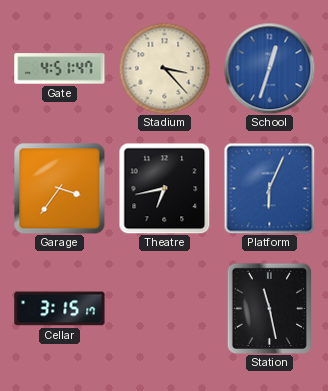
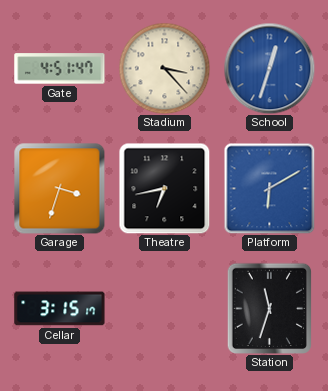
Garage: 3:36 -> 3:33 (59, 188)
Platform: 6:04 -> 6:10 (269, 188)
Station: 11:28 -> 11:33 (269, 308)
